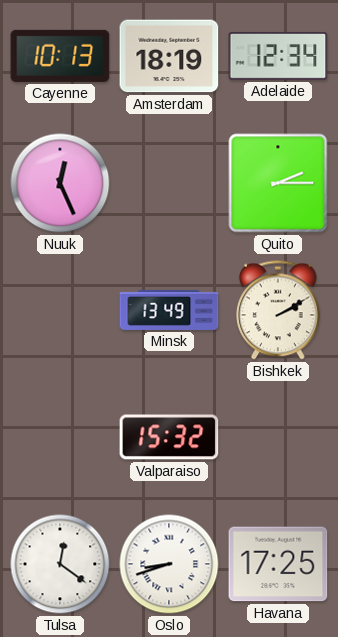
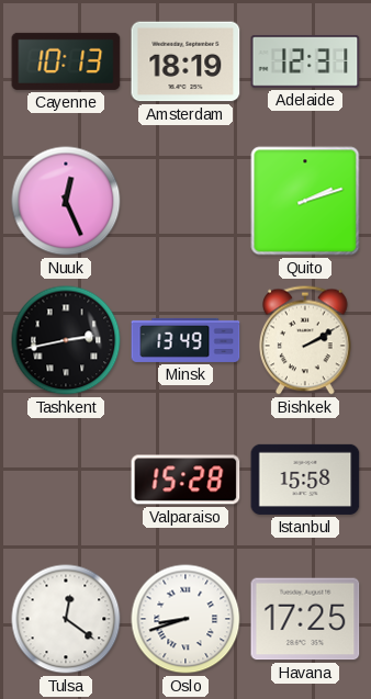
Adelaide: 12:34 -> 12:31 (305, 61)
Quito: 2:15 -> 2:12 (305, 201)
Tashkent: none -> 2:43 (66, 340)
Valparaiso: 15:32 -> 15:28 (185, 480)
Istanbul: none -> 15:58 (305, 480)
